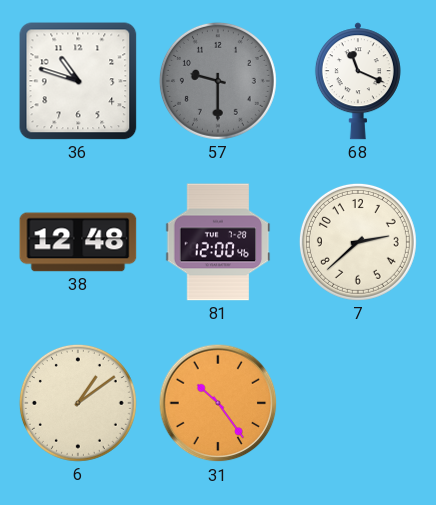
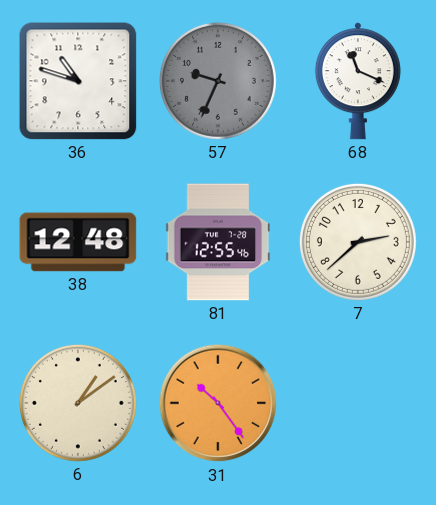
57: 9:30 -> 9:34 (218, 81)
81: 12:00 -> 12:55 (218, 242)
